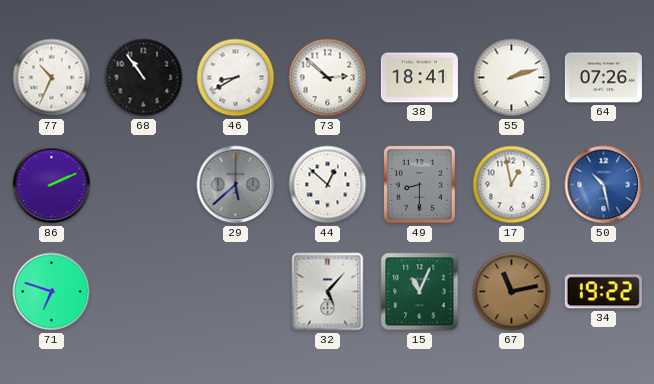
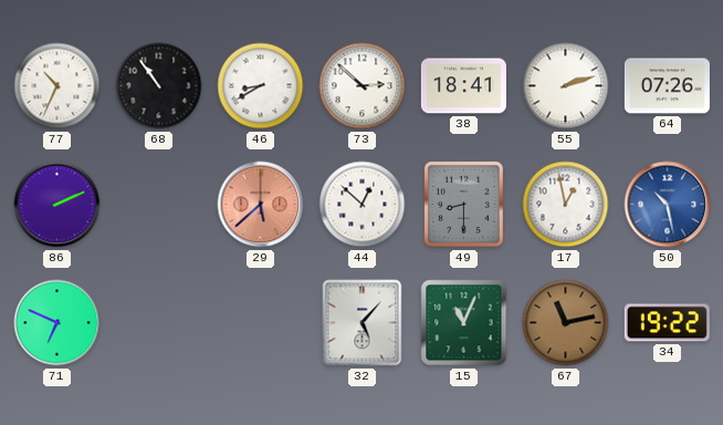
29 dial: grey -> salmon (261, 205)
71: 6:48 -> 6:49 (57, 323)
